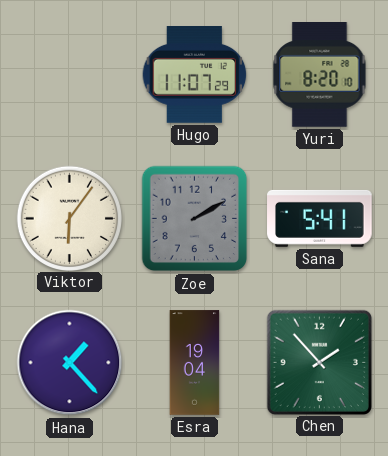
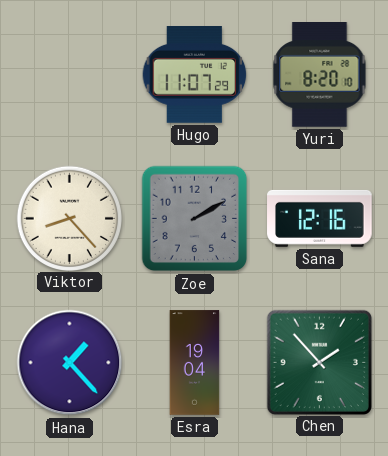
Viktor: 6:06 -> 8:23 (69, 218)
Sana: 5:41 -> 12:16 (320, 218)
